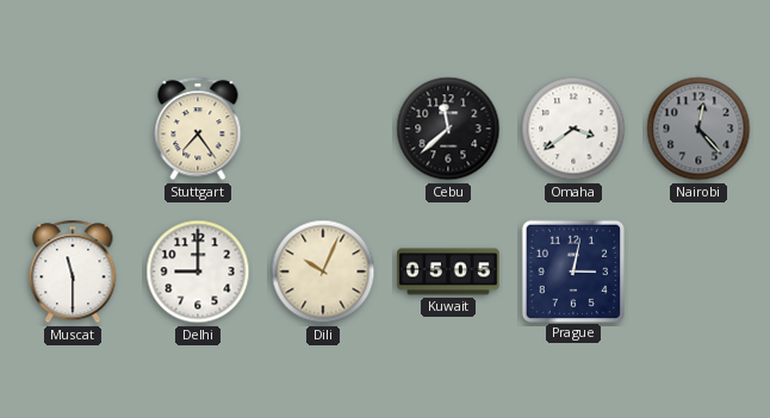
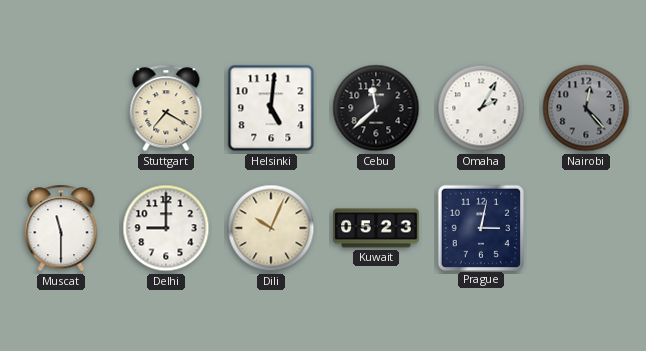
Stuttgart: 7:24 -> 7:20 (166, 108)
Helsinki: none -> 5:01 (271, 108)
Omaha: 3:39 -> 2:05 (481, 108)
Kuwait: 05:05 -> 05:23 (376, 228)
